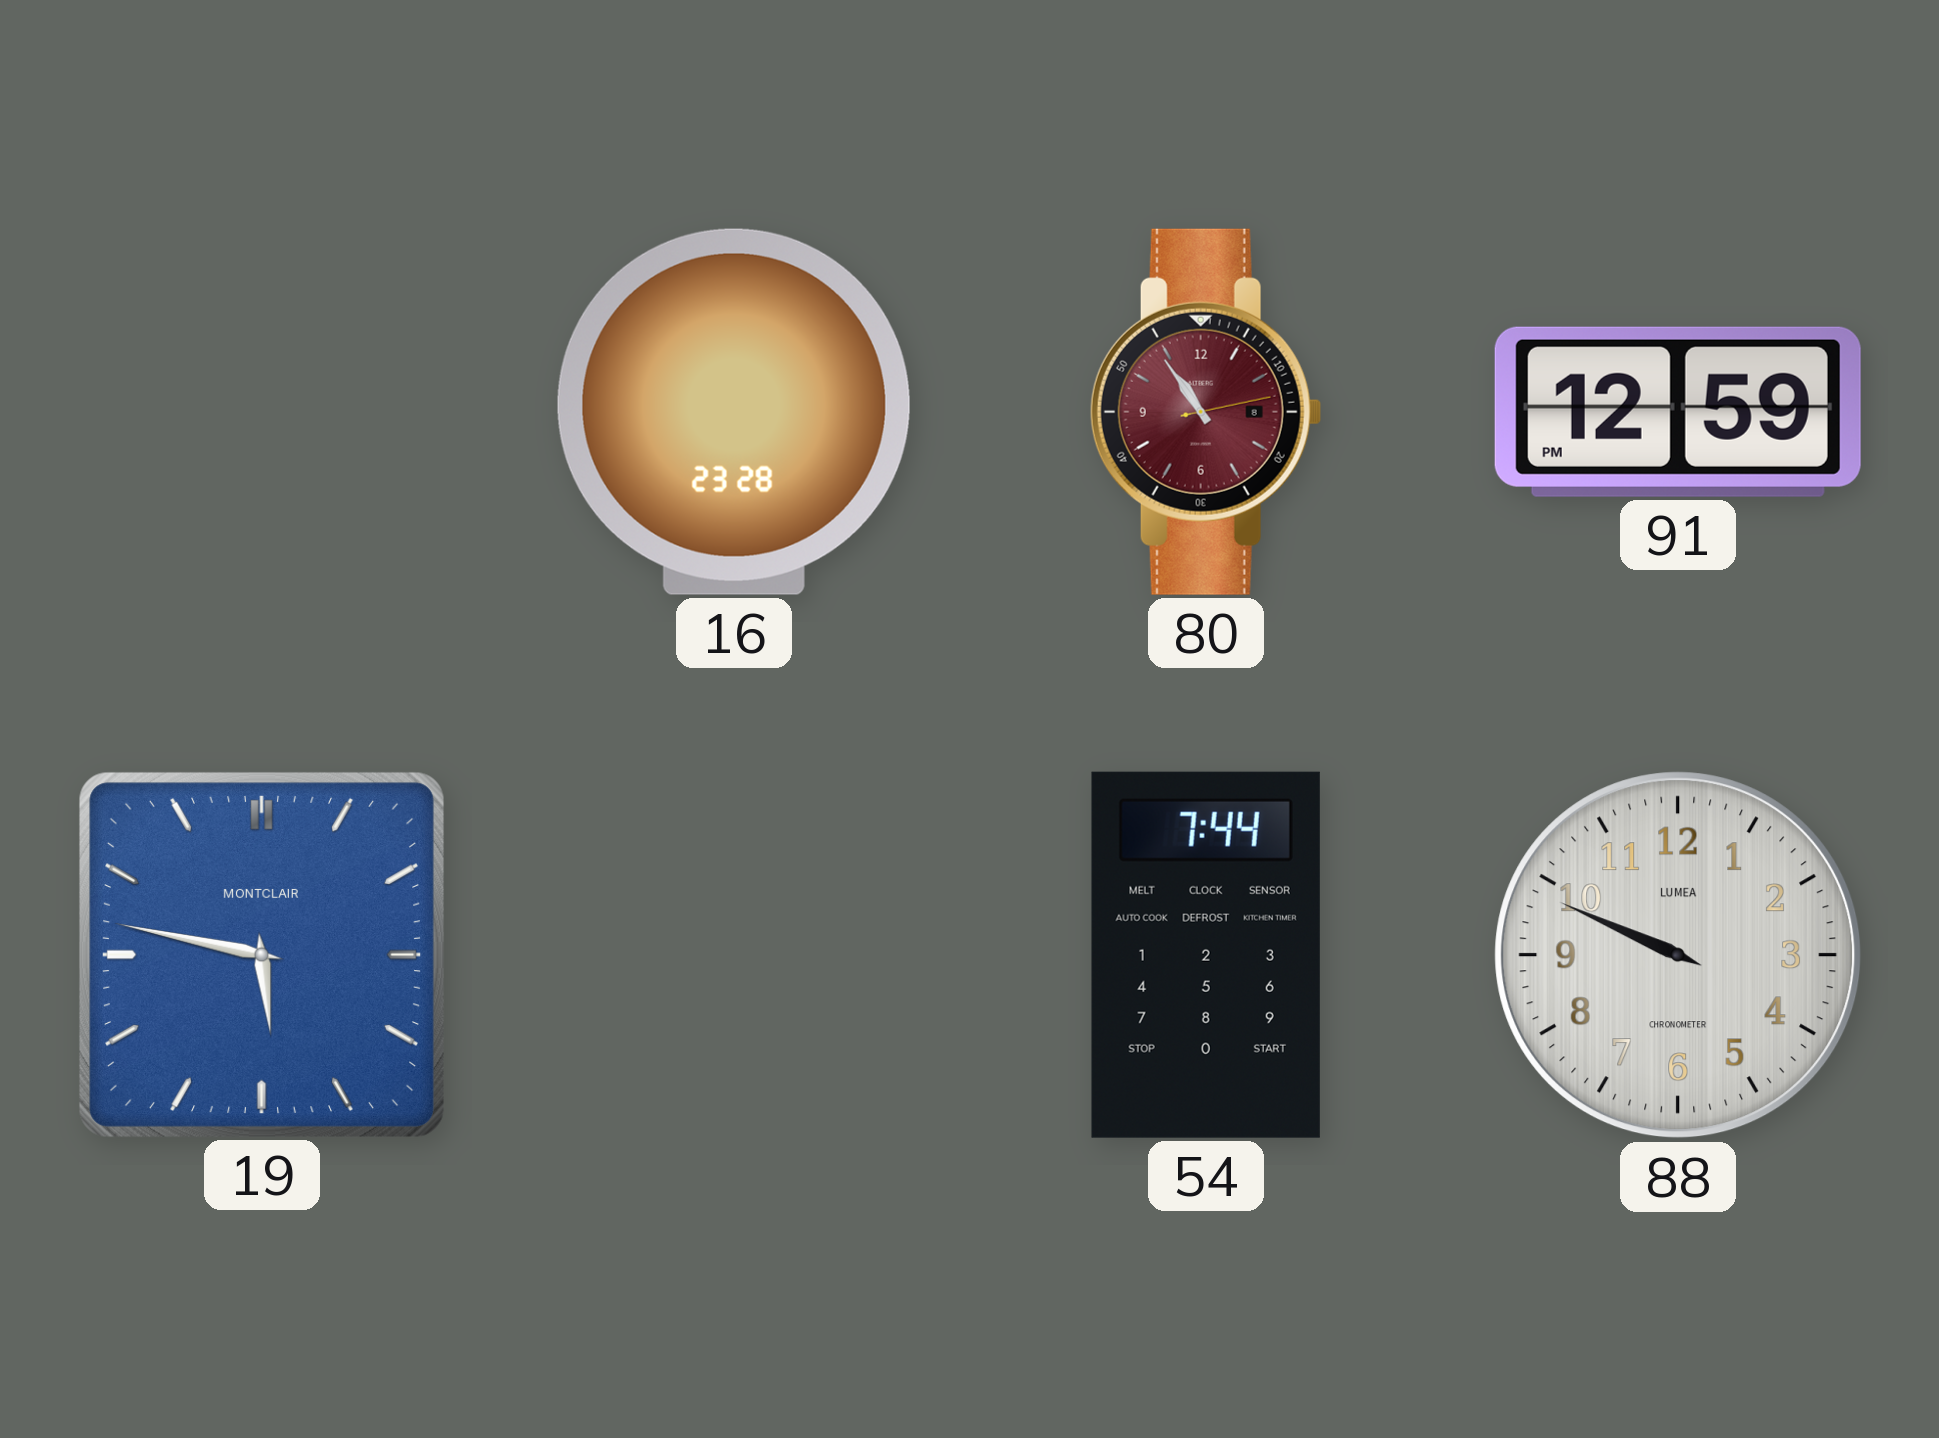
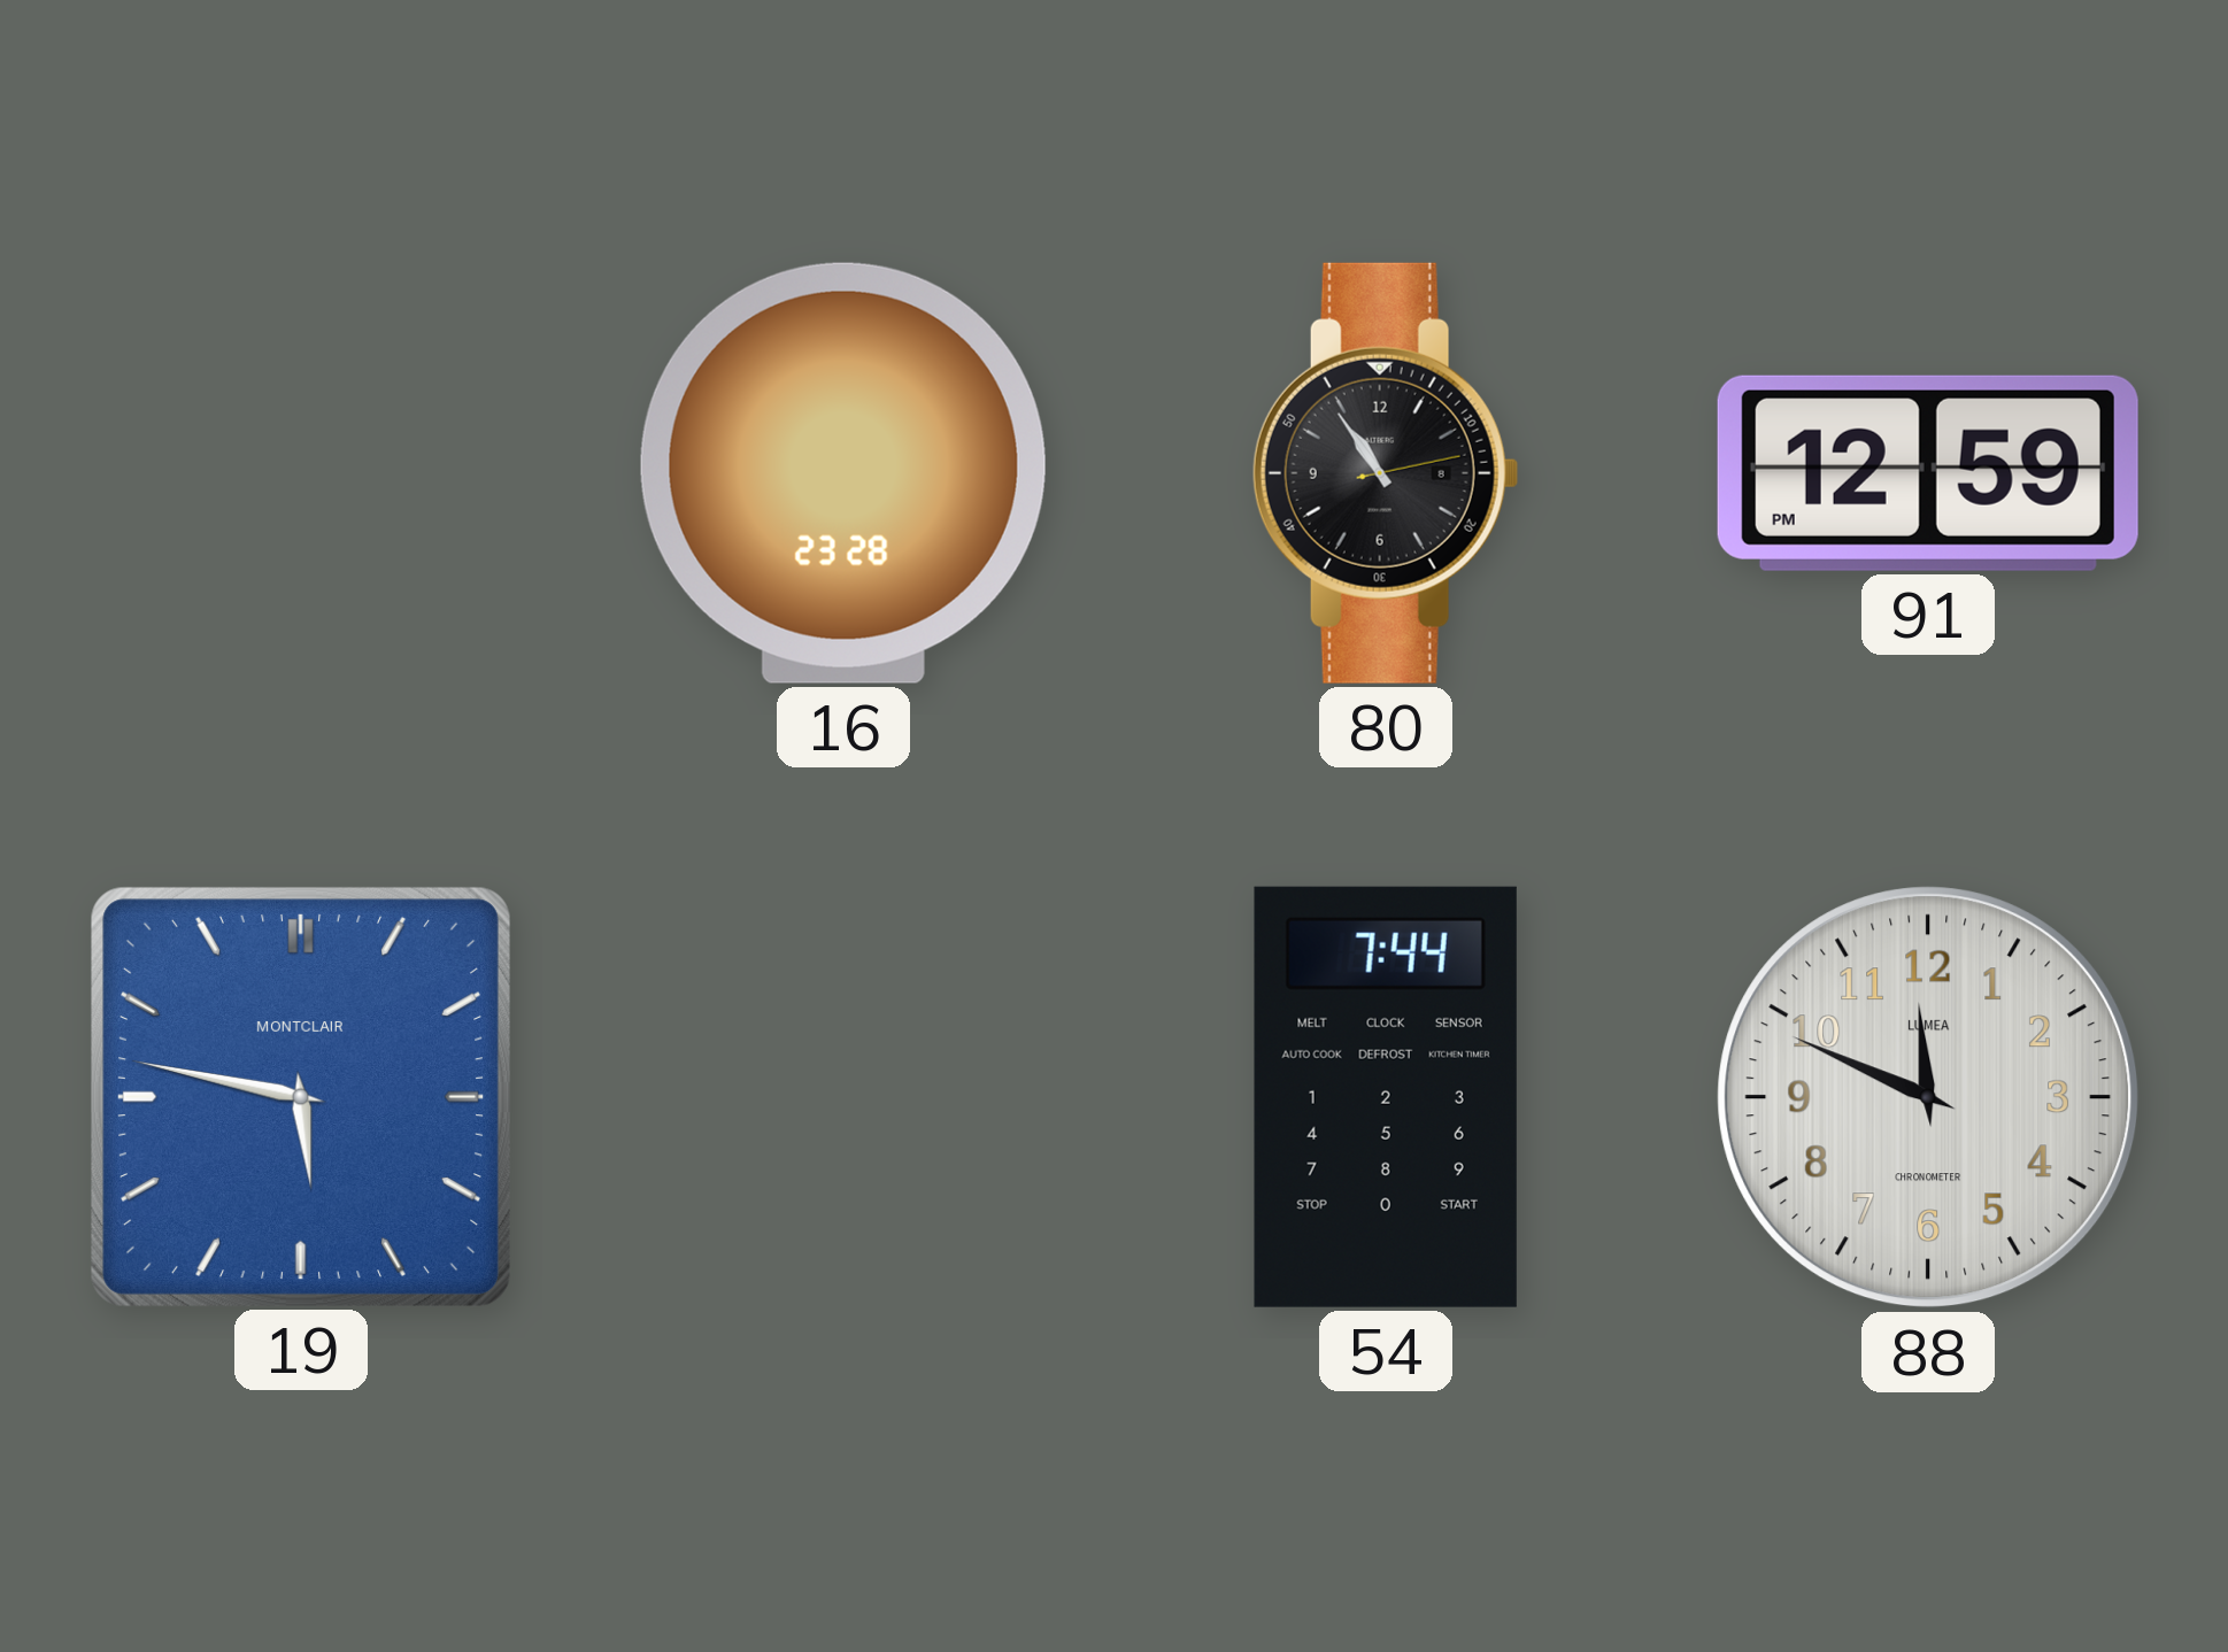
80 dial: burgundy -> black (1386, 473)
88: 9:49 -> 11:49 (1928, 1097)
